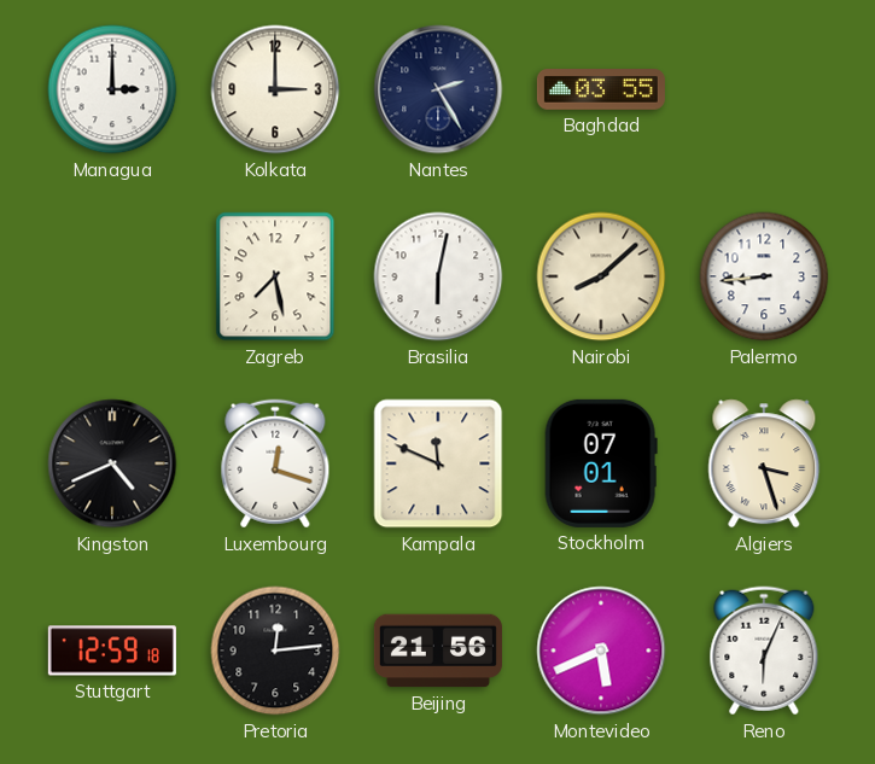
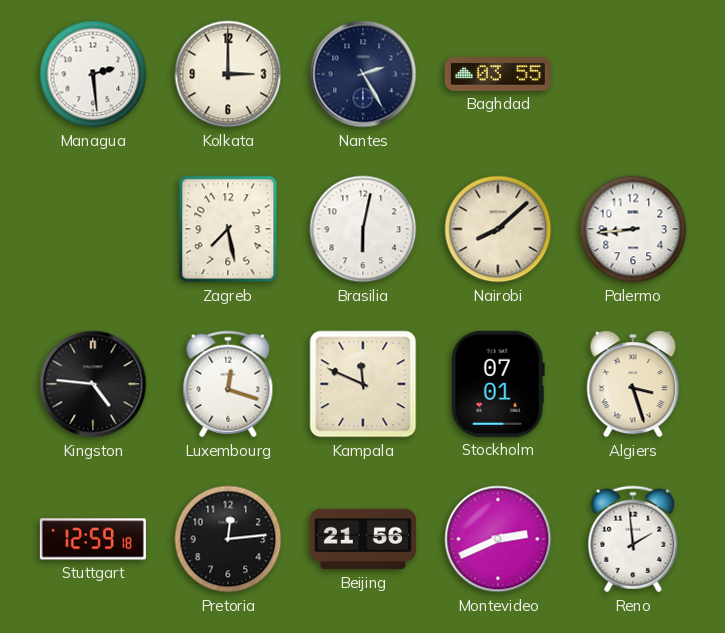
Managua: 3:00 -> 2:29 (93, 74)
Kingston: 4:41 -> 4:46 (93, 384)
Montevideo: 5:41 -> 2:41 (498, 539)
Reno: 6:04 -> 1:59 (633, 539)
